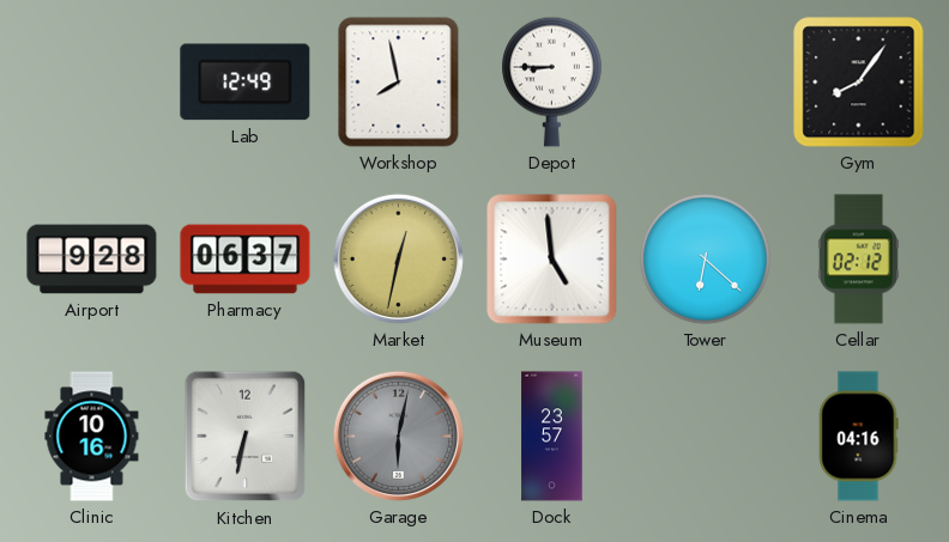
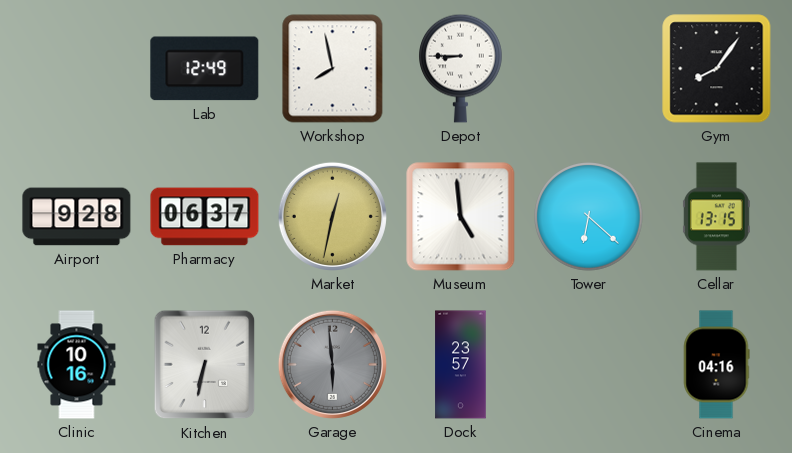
Cellar: 02:12 -> 13:15 (716, 217)
Garage: 6:02 -> 5:59 (332, 364)
